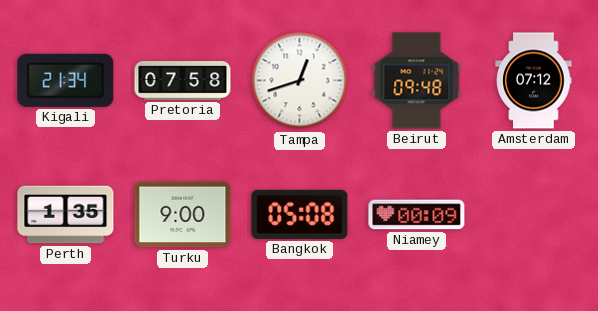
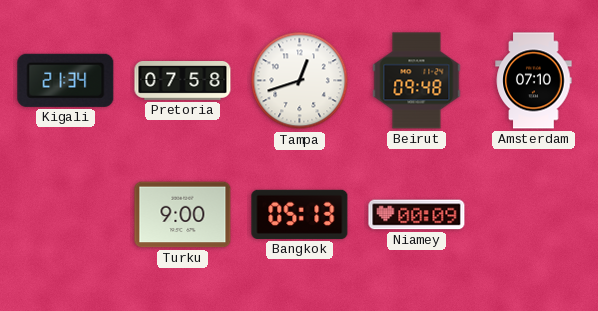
Amsterdam: 07:12 -> 07:10 (534, 81)
Perth: 1:35 -> none (66, 215)
Bangkok: 05:08 -> 05:13 (300, 214)
